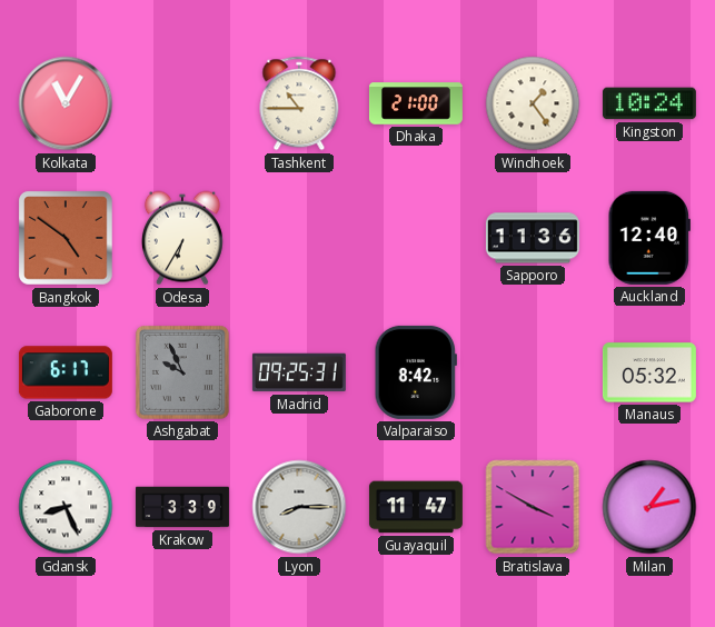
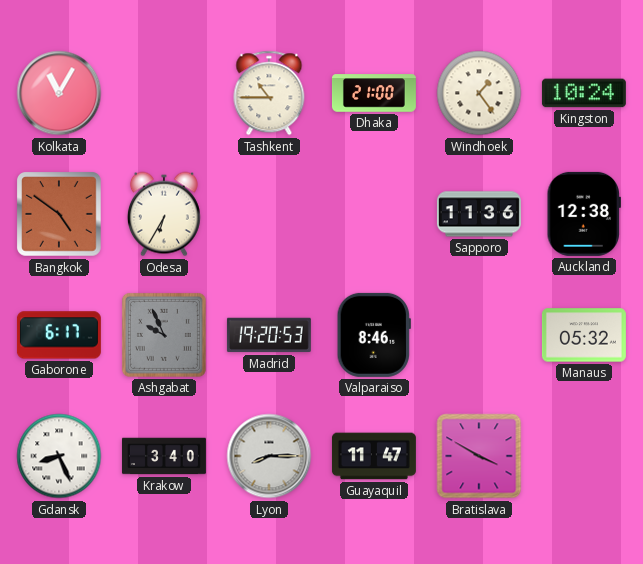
Auckland: 12:40 -> 12:38 (583, 214)
Madrid: 09:25 -> 19:20 (269, 335)
Valparaiso: 8:42 -> 8:46 (374, 335)
Krakow: 3:39 -> 3:40 (164, 456)
Milan: 1:13 -> none (649, 507)
